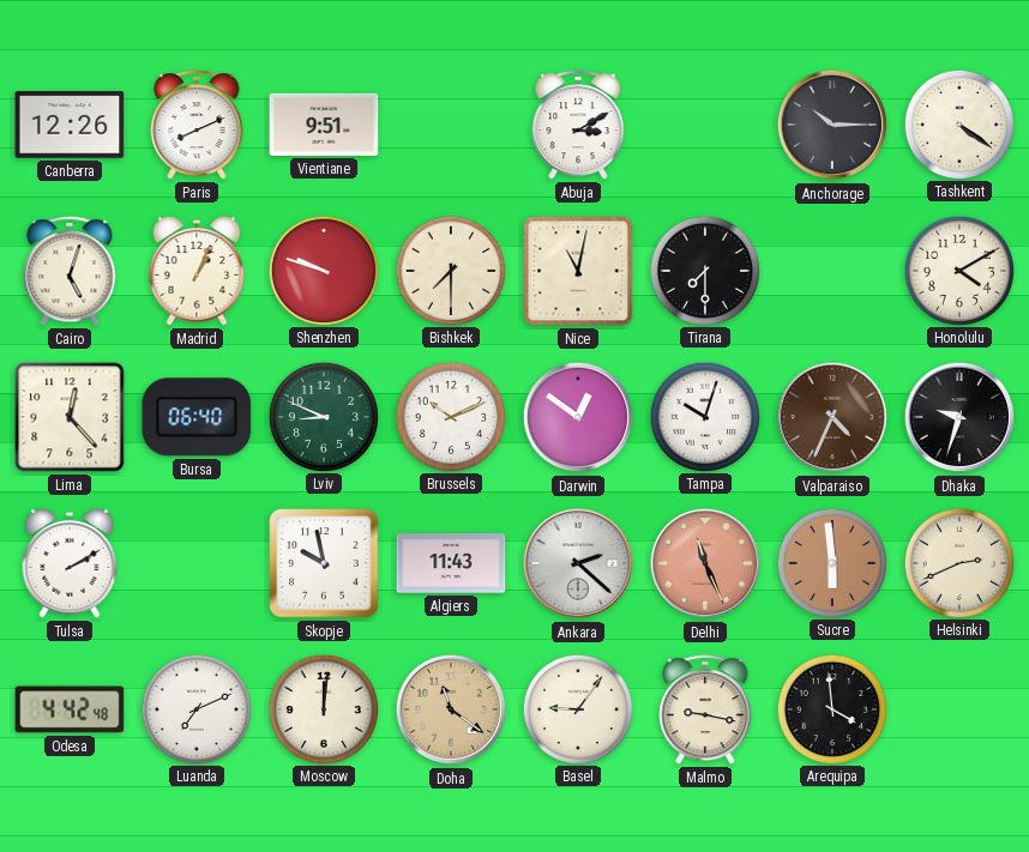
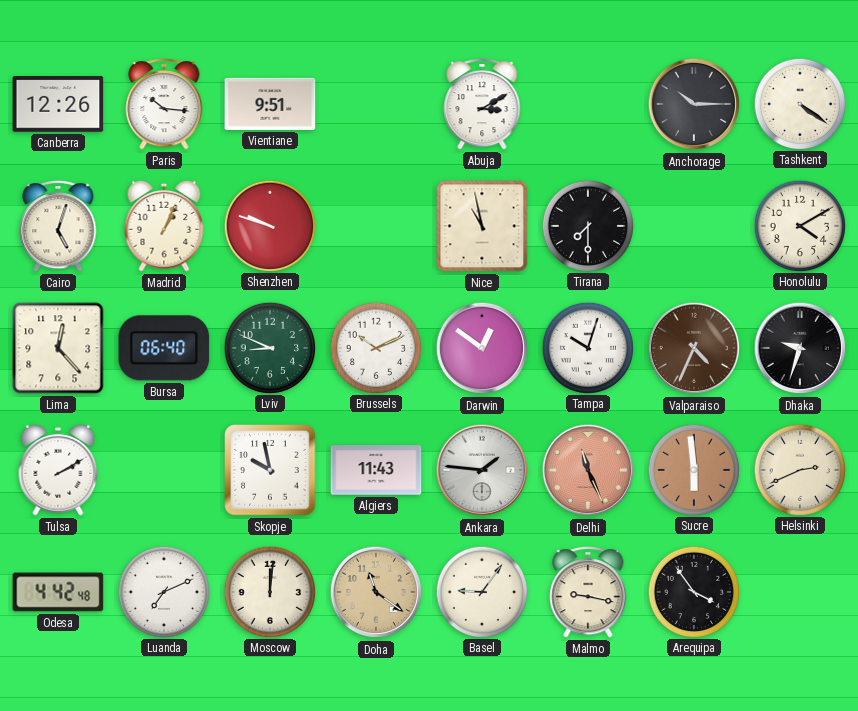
Paris: 8:11 -> 10:16 (164, 105)
Bishkek: 7:30 -> none (450, 270)
Nice: 11:02 -> 10:58 (482, 226)
Ankara: 2:22 -> 1:46 (482, 470)
Arequipa: 3:59 -> 3:54 (693, 591)
